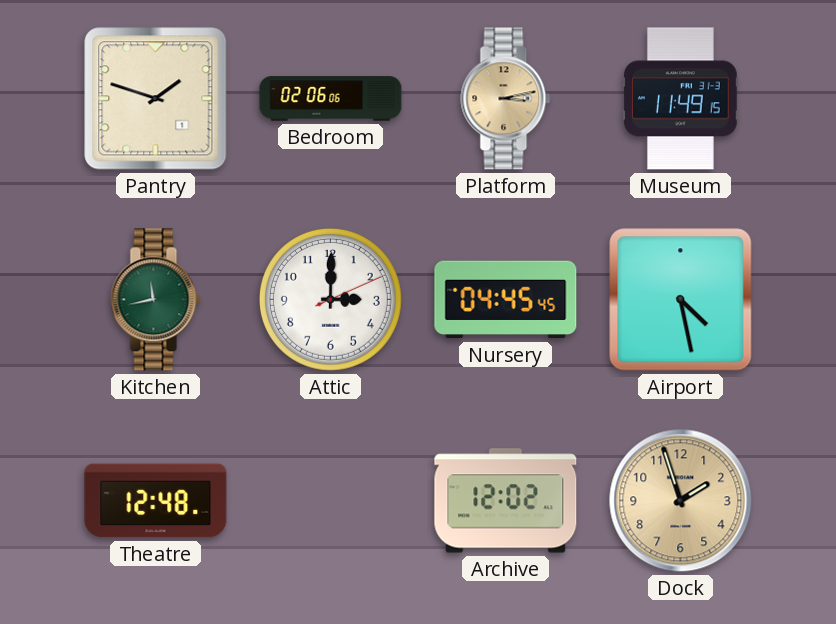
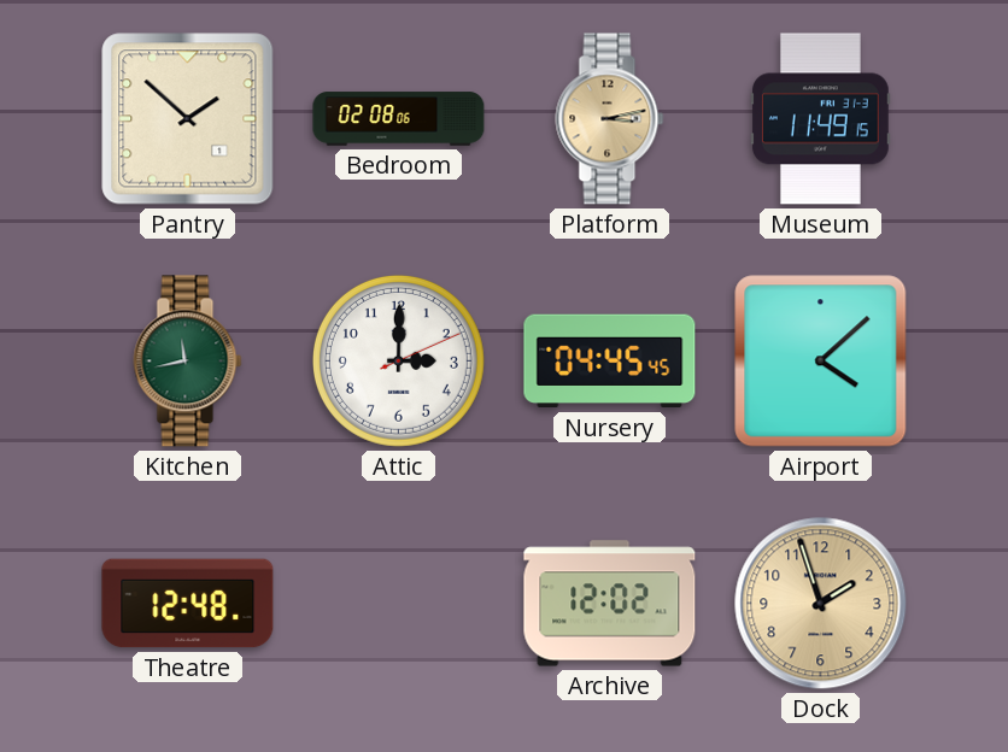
Pantry: 1:48 -> 1:52 (188, 119)
Bedroom: 02:06 -> 02:08 (399, 119)
Airport: 4:28 -> 4:08 (821, 362)
